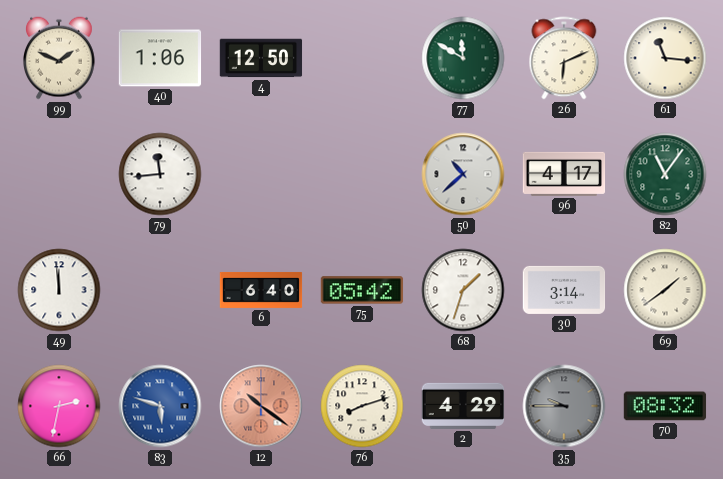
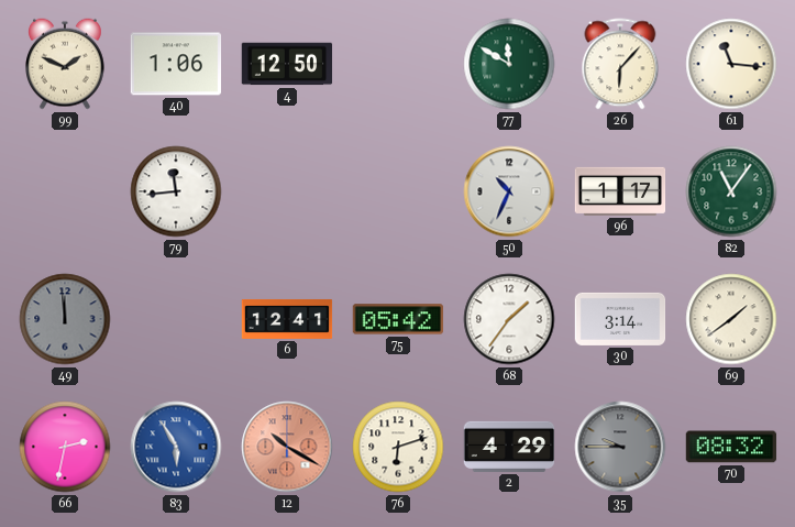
26: 6:11 -> 6:07 (620, 64)
50: 10:38 -> 10:34 (509, 191)
96: 4:17 -> 1:17 (620, 191)
49 dial: white -> grey (65, 319)
6: 6:40 -> 12:41 (287, 319)
68: 1:33 -> 1:36 (509, 319)
83: 5:48 -> 5:55 (176, 447)
12: 10:21 -> 10:20 (287, 447)
76: 8:12 -> 6:12 (398, 447)
